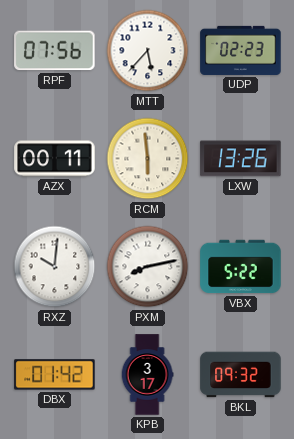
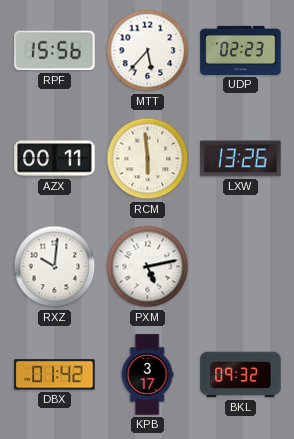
RPF: 07:56 -> 15:56 (55, 51)
PXM: 8:13 -> 5:13 (148, 267)
VBX: 5:22 -> none (241, 267)
